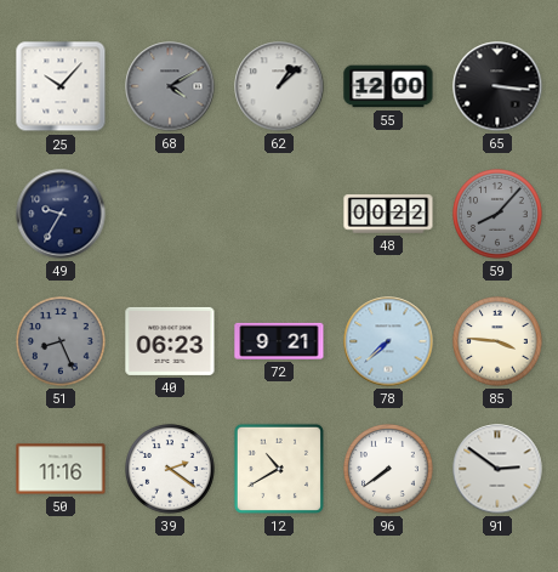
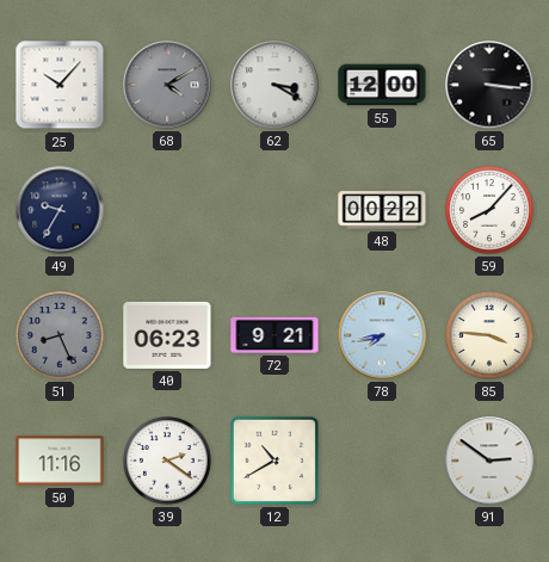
62: 1:08 -> 3:20 (274, 85)
59 dial: grey -> white (491, 211)
78: 7:38 -> 7:43 (382, 335)
96: 7:39 -> none (389, 470)
